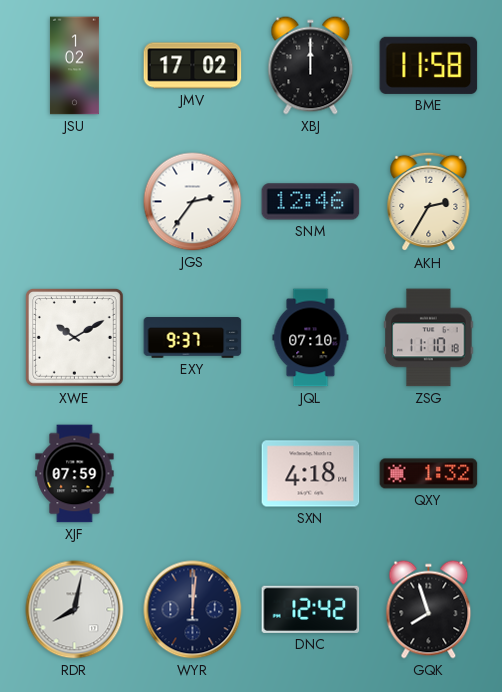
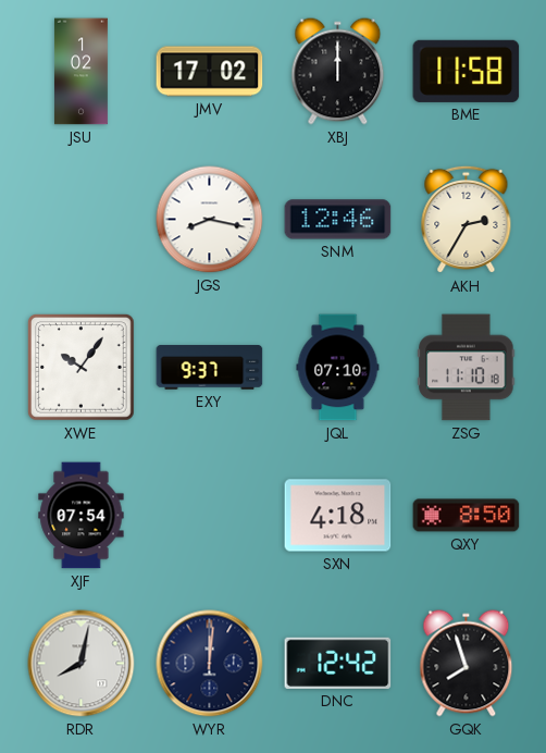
JGS: 2:36 -> 8:17 (210, 220)
XWE: 10:10 -> 10:06 (82, 368)
XJF: 07:59 -> 07:54 (82, 516)
QXY: 1:32 -> 8:50 (467, 516)
